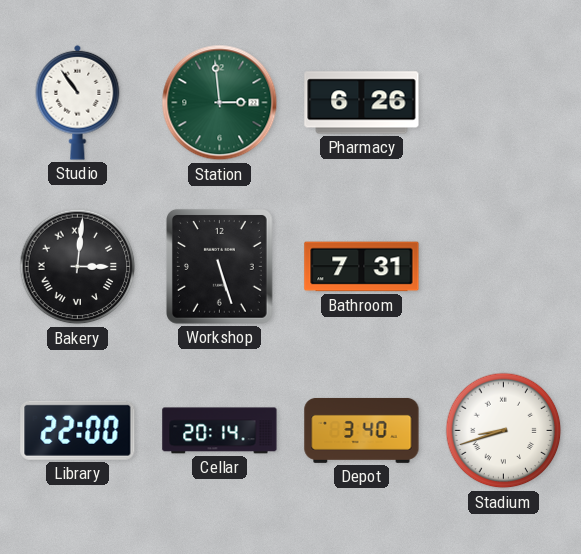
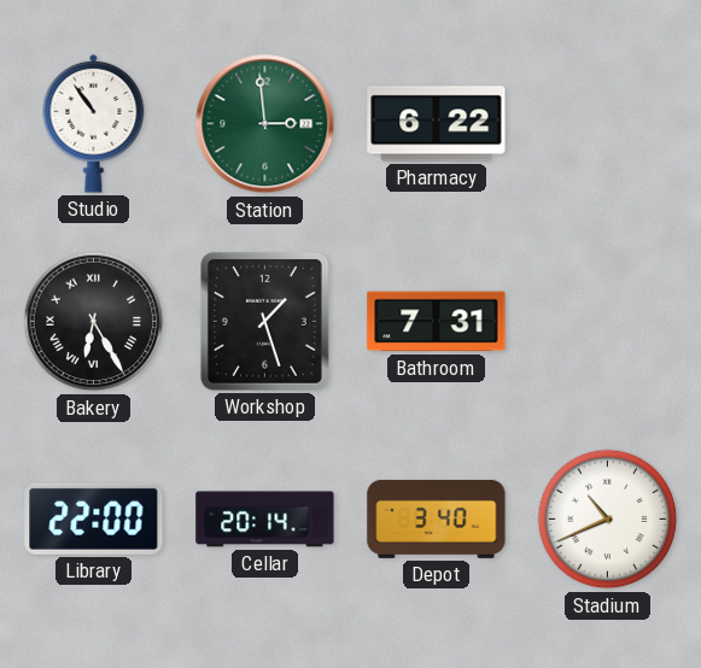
Pharmacy: 6:26 -> 6:22 (437, 124)
Bakery: 3:01 -> 6:25 (94, 322)
Workshop: 5:27 -> 1:27 (264, 322)
Stadium: 8:42 -> 10:41 (608, 520)
